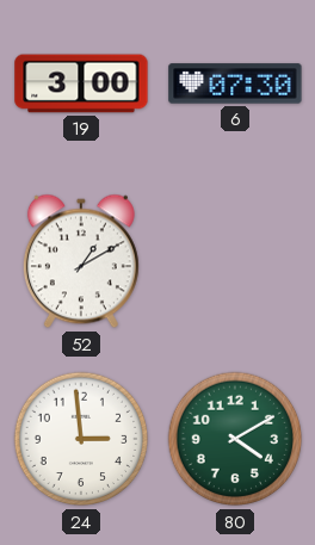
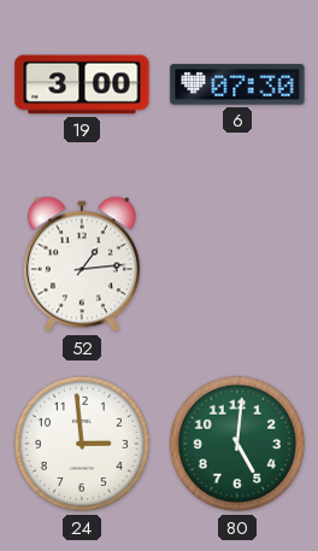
52: 1:10 -> 1:14 (82, 264)
80: 4:10 -> 5:01 (237, 444)
